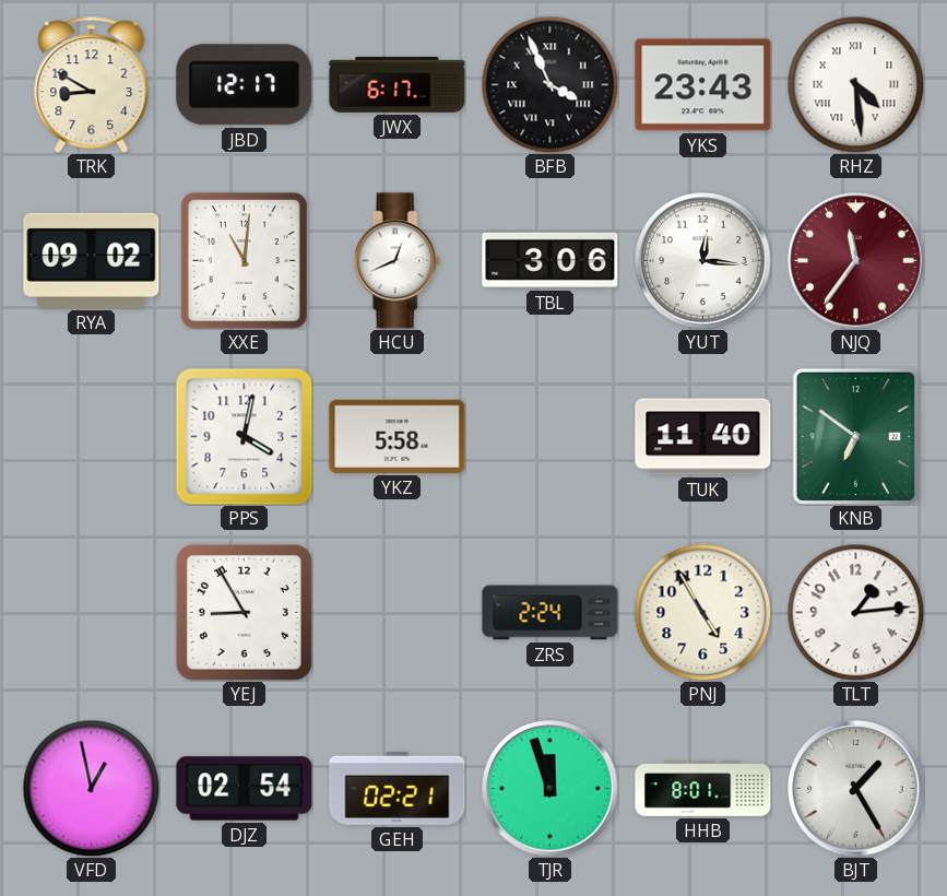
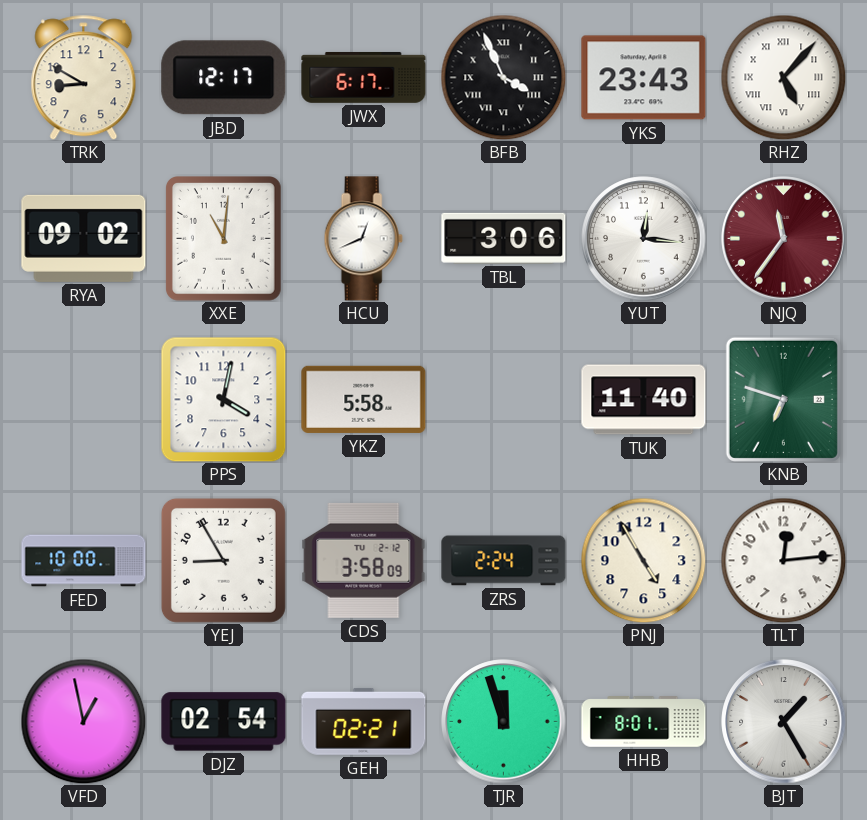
RHZ: 4:29 -> 5:07 (783, 77)
KNB: 6:51 -> 6:48 (783, 399)
FED: none -> 10:00 (84, 561)
CDS: none -> 3:58 (364, 560)
TLT: 1:14 -> 12:14 (783, 560)
